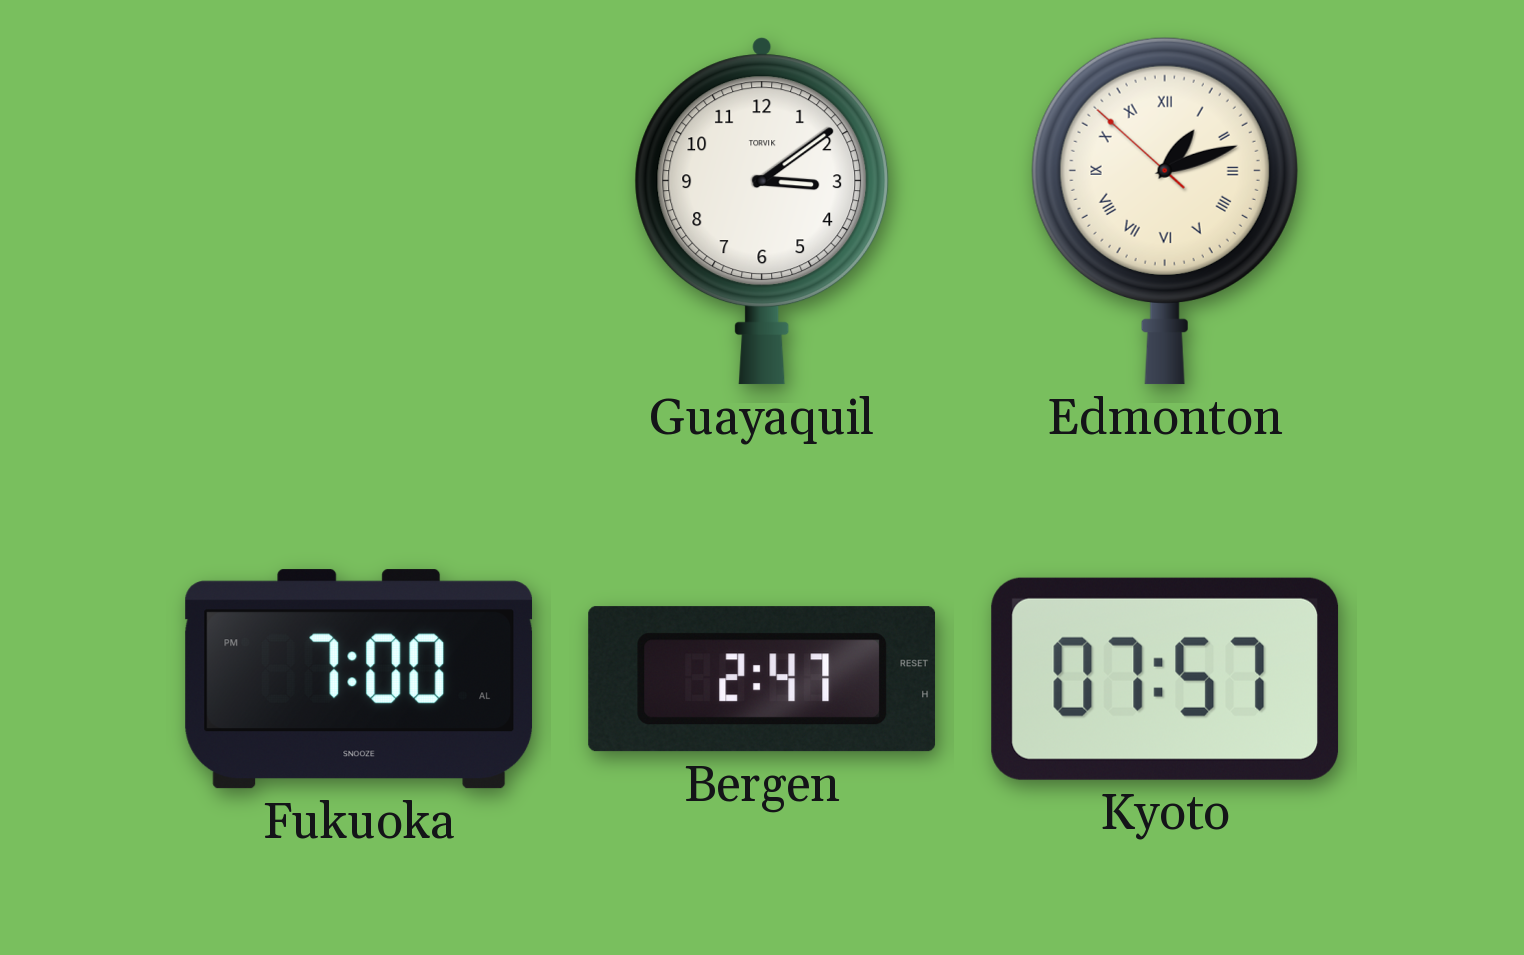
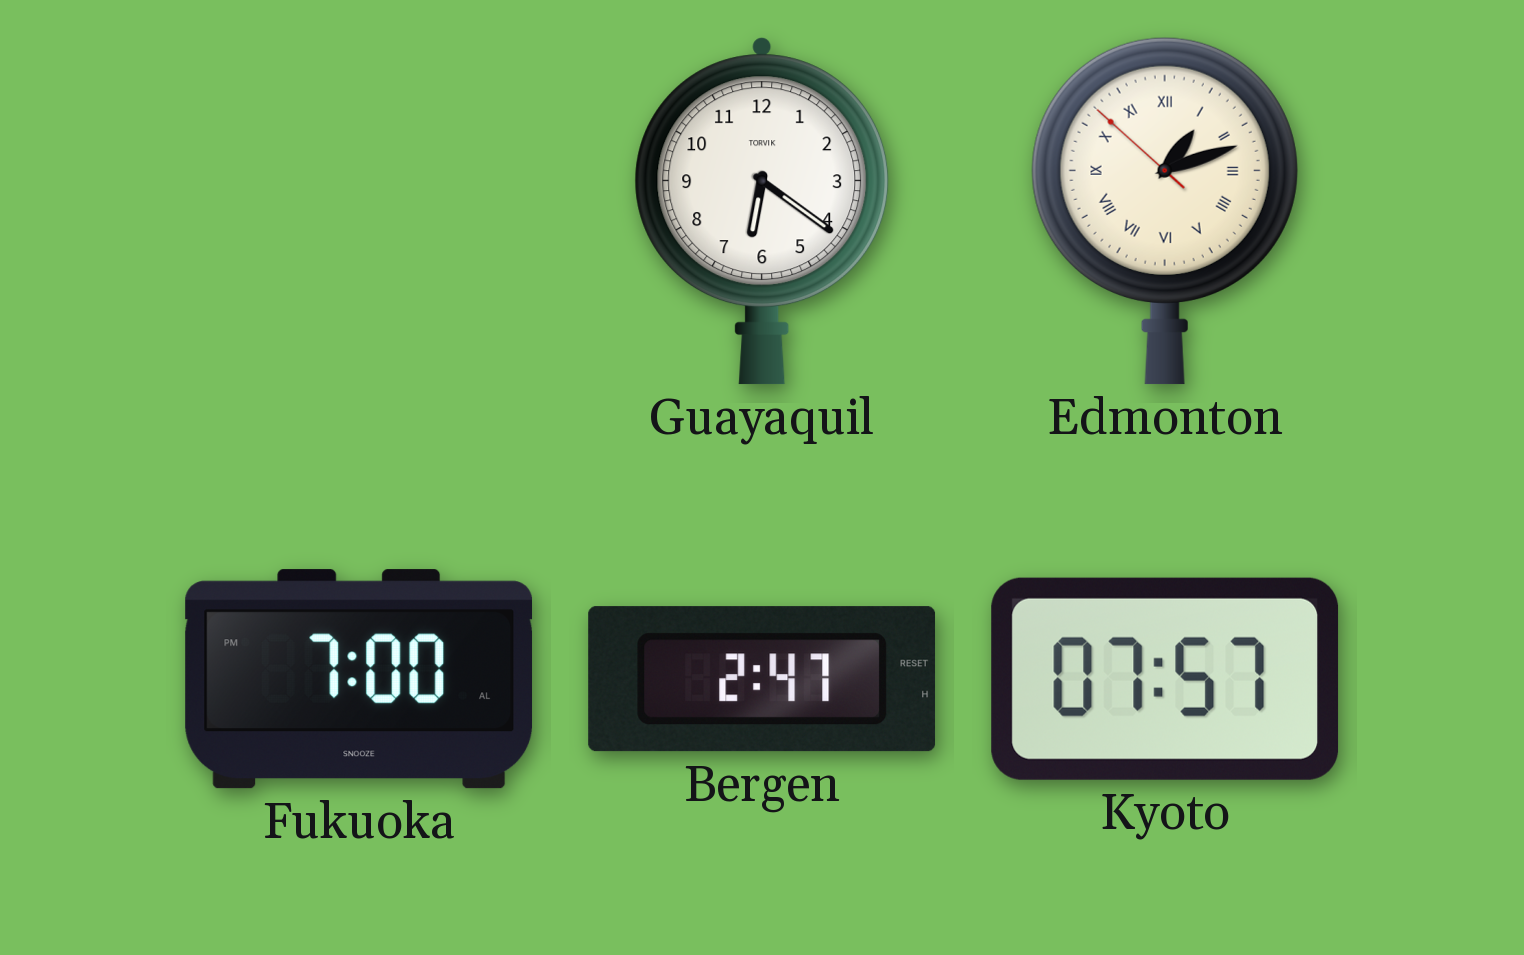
Guayaquil: 3:09 -> 6:21 (762, 211)
